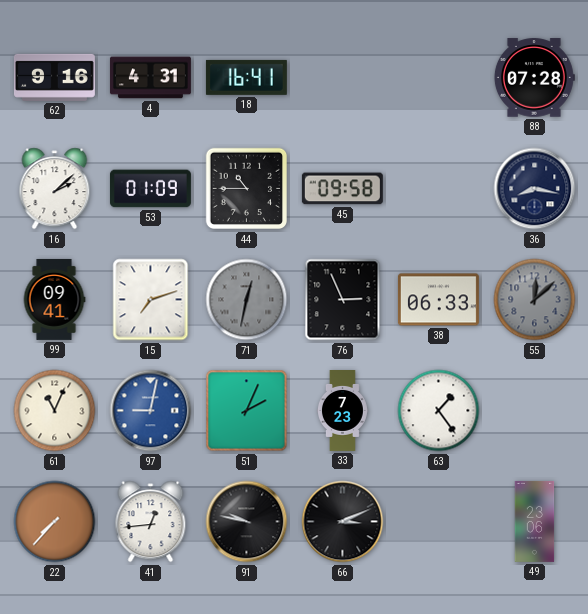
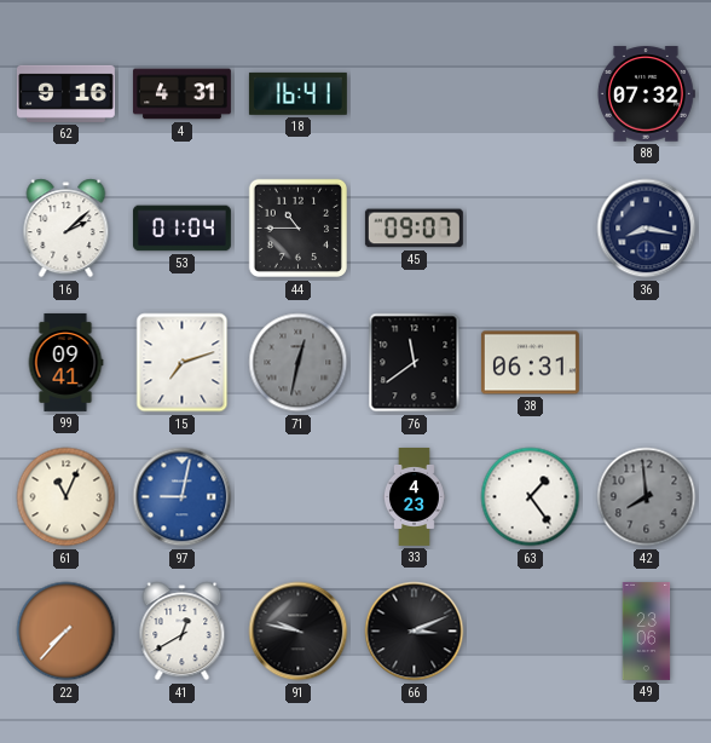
88: 07:28 -> 07:32 (646, 94)
53: 01:09 -> 01:04 (181, 229)
45: 09:58 -> 09:07 (414, 229)
76: 2:56 -> 11:39 (415, 363)
38: 06:33 -> 06:31 (530, 363)
55: 12:08 -> none (535, 300)
51: 2:04 -> none (247, 411)
33: 7:23 -> 4:23 (415, 497)
42: none -> 7:59 (647, 497)
41: 12:44 -> 12:40 (183, 632)
